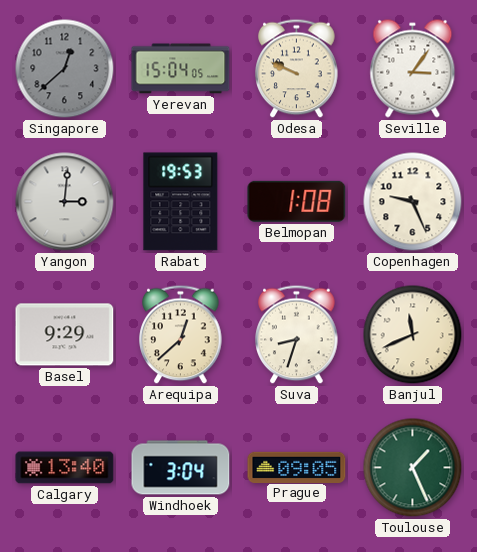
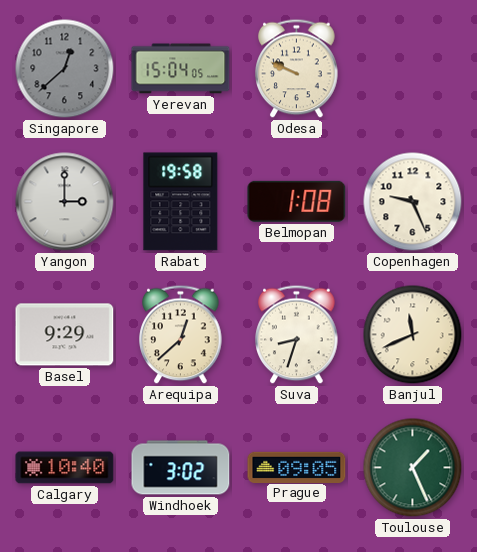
Seville: 3:06 -> none (413, 69)
Yangon: 3:01 -> 3:00 (65, 202)
Rabat: 19:53 -> 19:58 (181, 202)
Calgary: 13:40 -> 10:40 (65, 468)
Windhoek: 3:04 -> 3:02 (181, 468)
